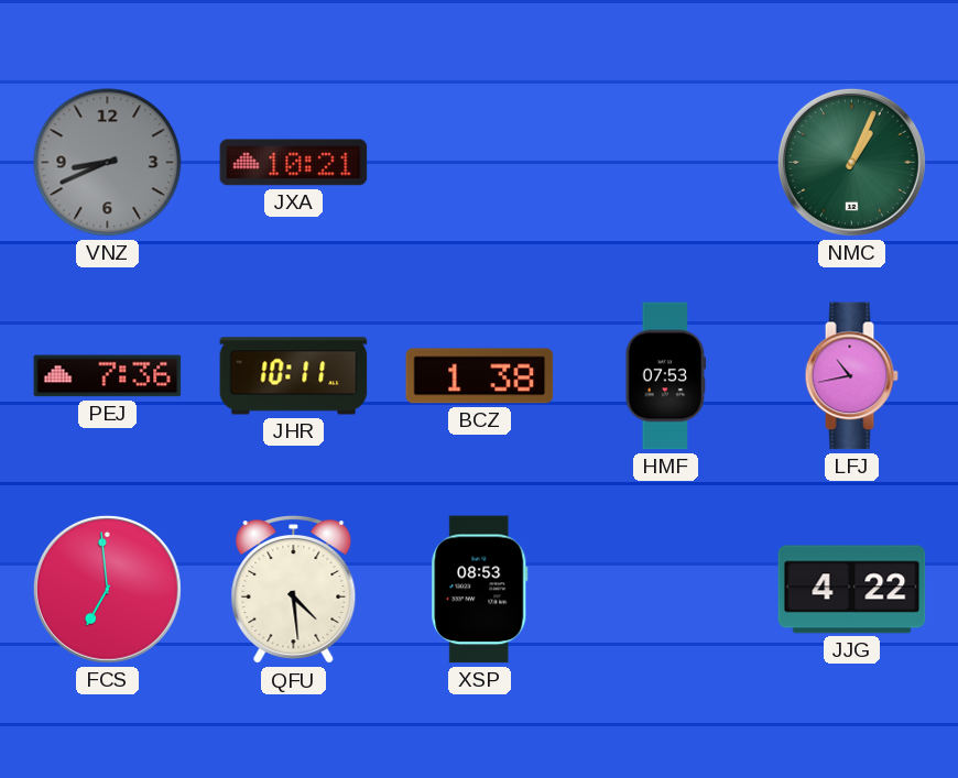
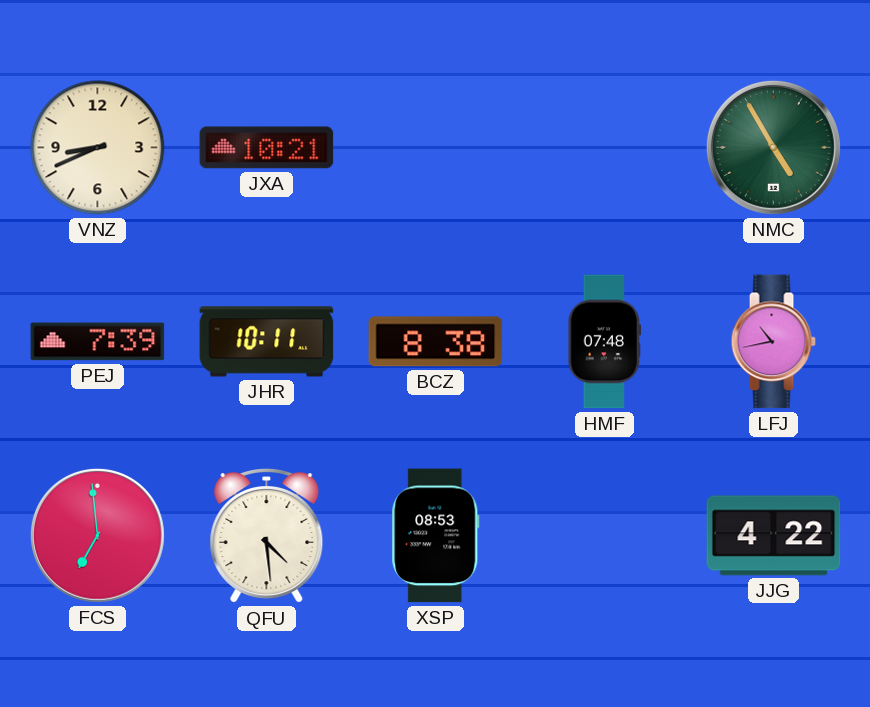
VNZ dial: grey -> cream (98, 148)
NMC: 1:04 -> 4:55 (773, 147)
PEJ: 7:36 -> 7:39 (98, 342)
BCZ: 1:38 -> 8:38 (436, 342)
HMF: 07:53 -> 07:48 (605, 342)
